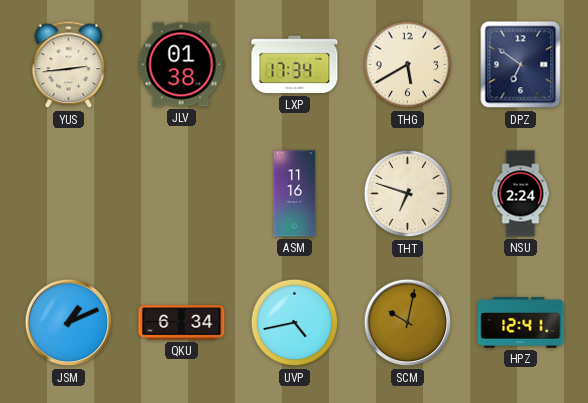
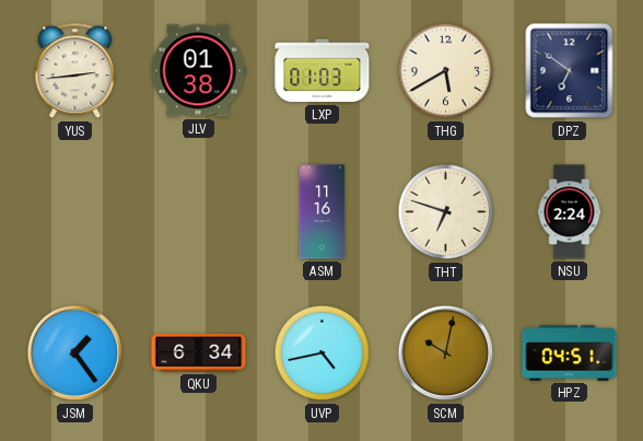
LXP: 17:34 -> 01:03 (323, 71)
JSM: 1:11 -> 1:24 (75, 353)
HPZ: 12:41 -> 04:51 (570, 353)
